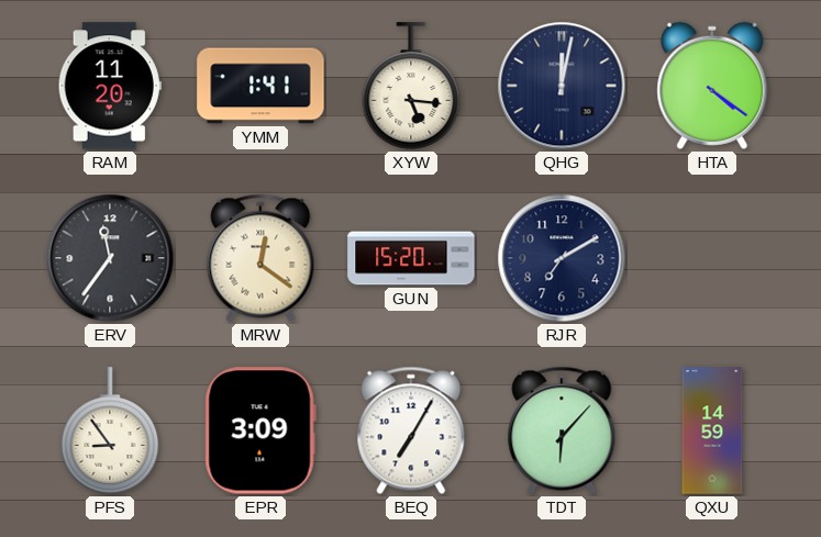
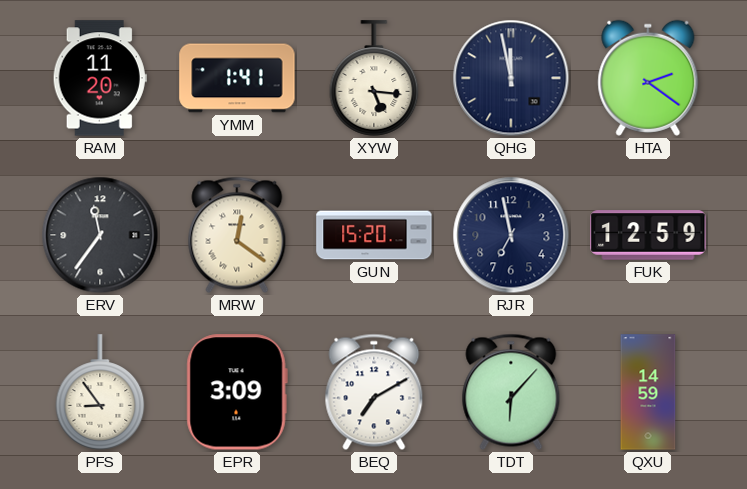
QHG: 12:02 -> 11:58 (511, 78)
HTA: 4:21 -> 2:21 (648, 78)
RJR: 7:10 -> 6:58 (511, 235)
FUK: none -> 12:59 (648, 235)
BEQ: 7:05 -> 7:10 (374, 392)
